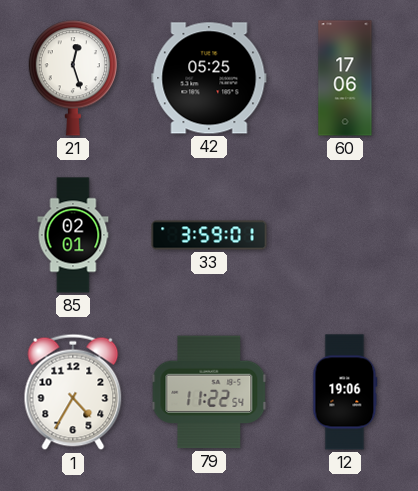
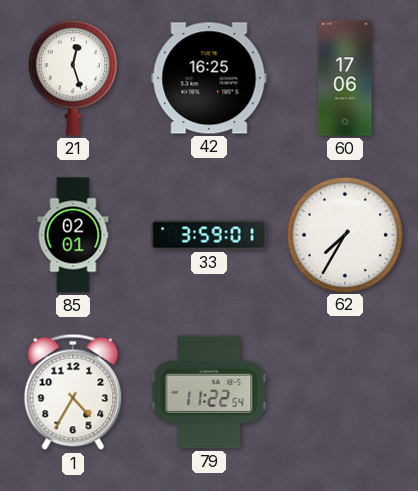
42: 05:25 -> 16:25 (209, 78)
62: none -> 7:35 (344, 234)
12: 19:06 -> none (345, 392)
